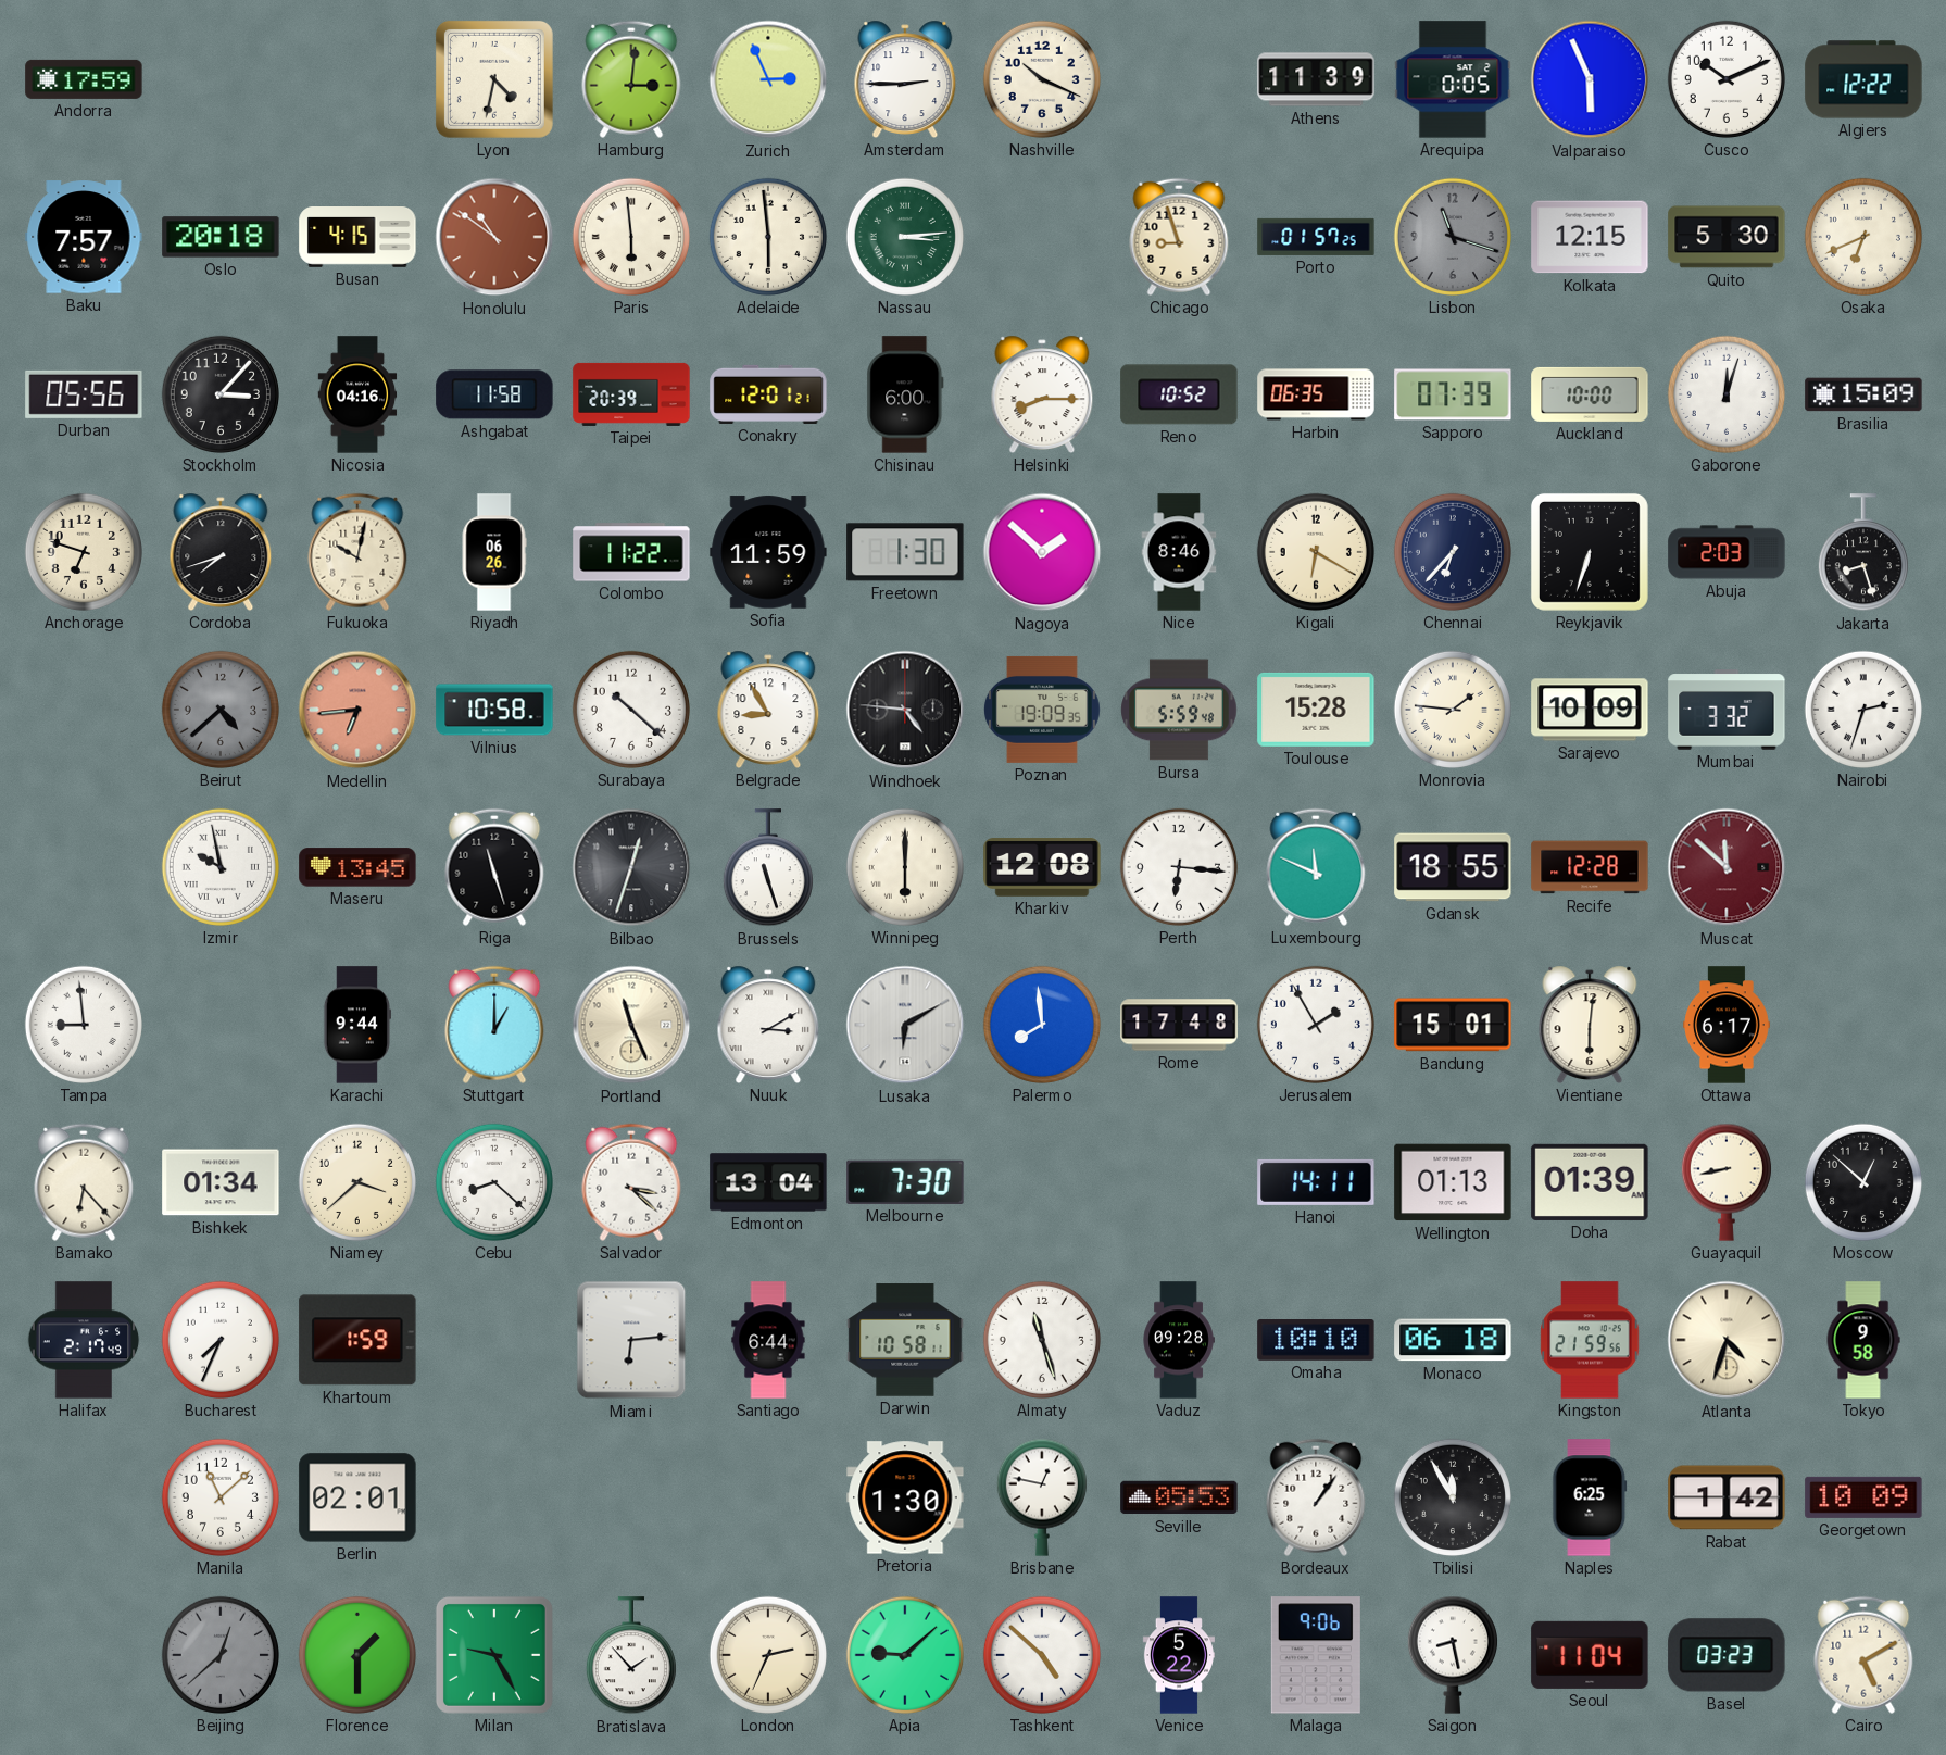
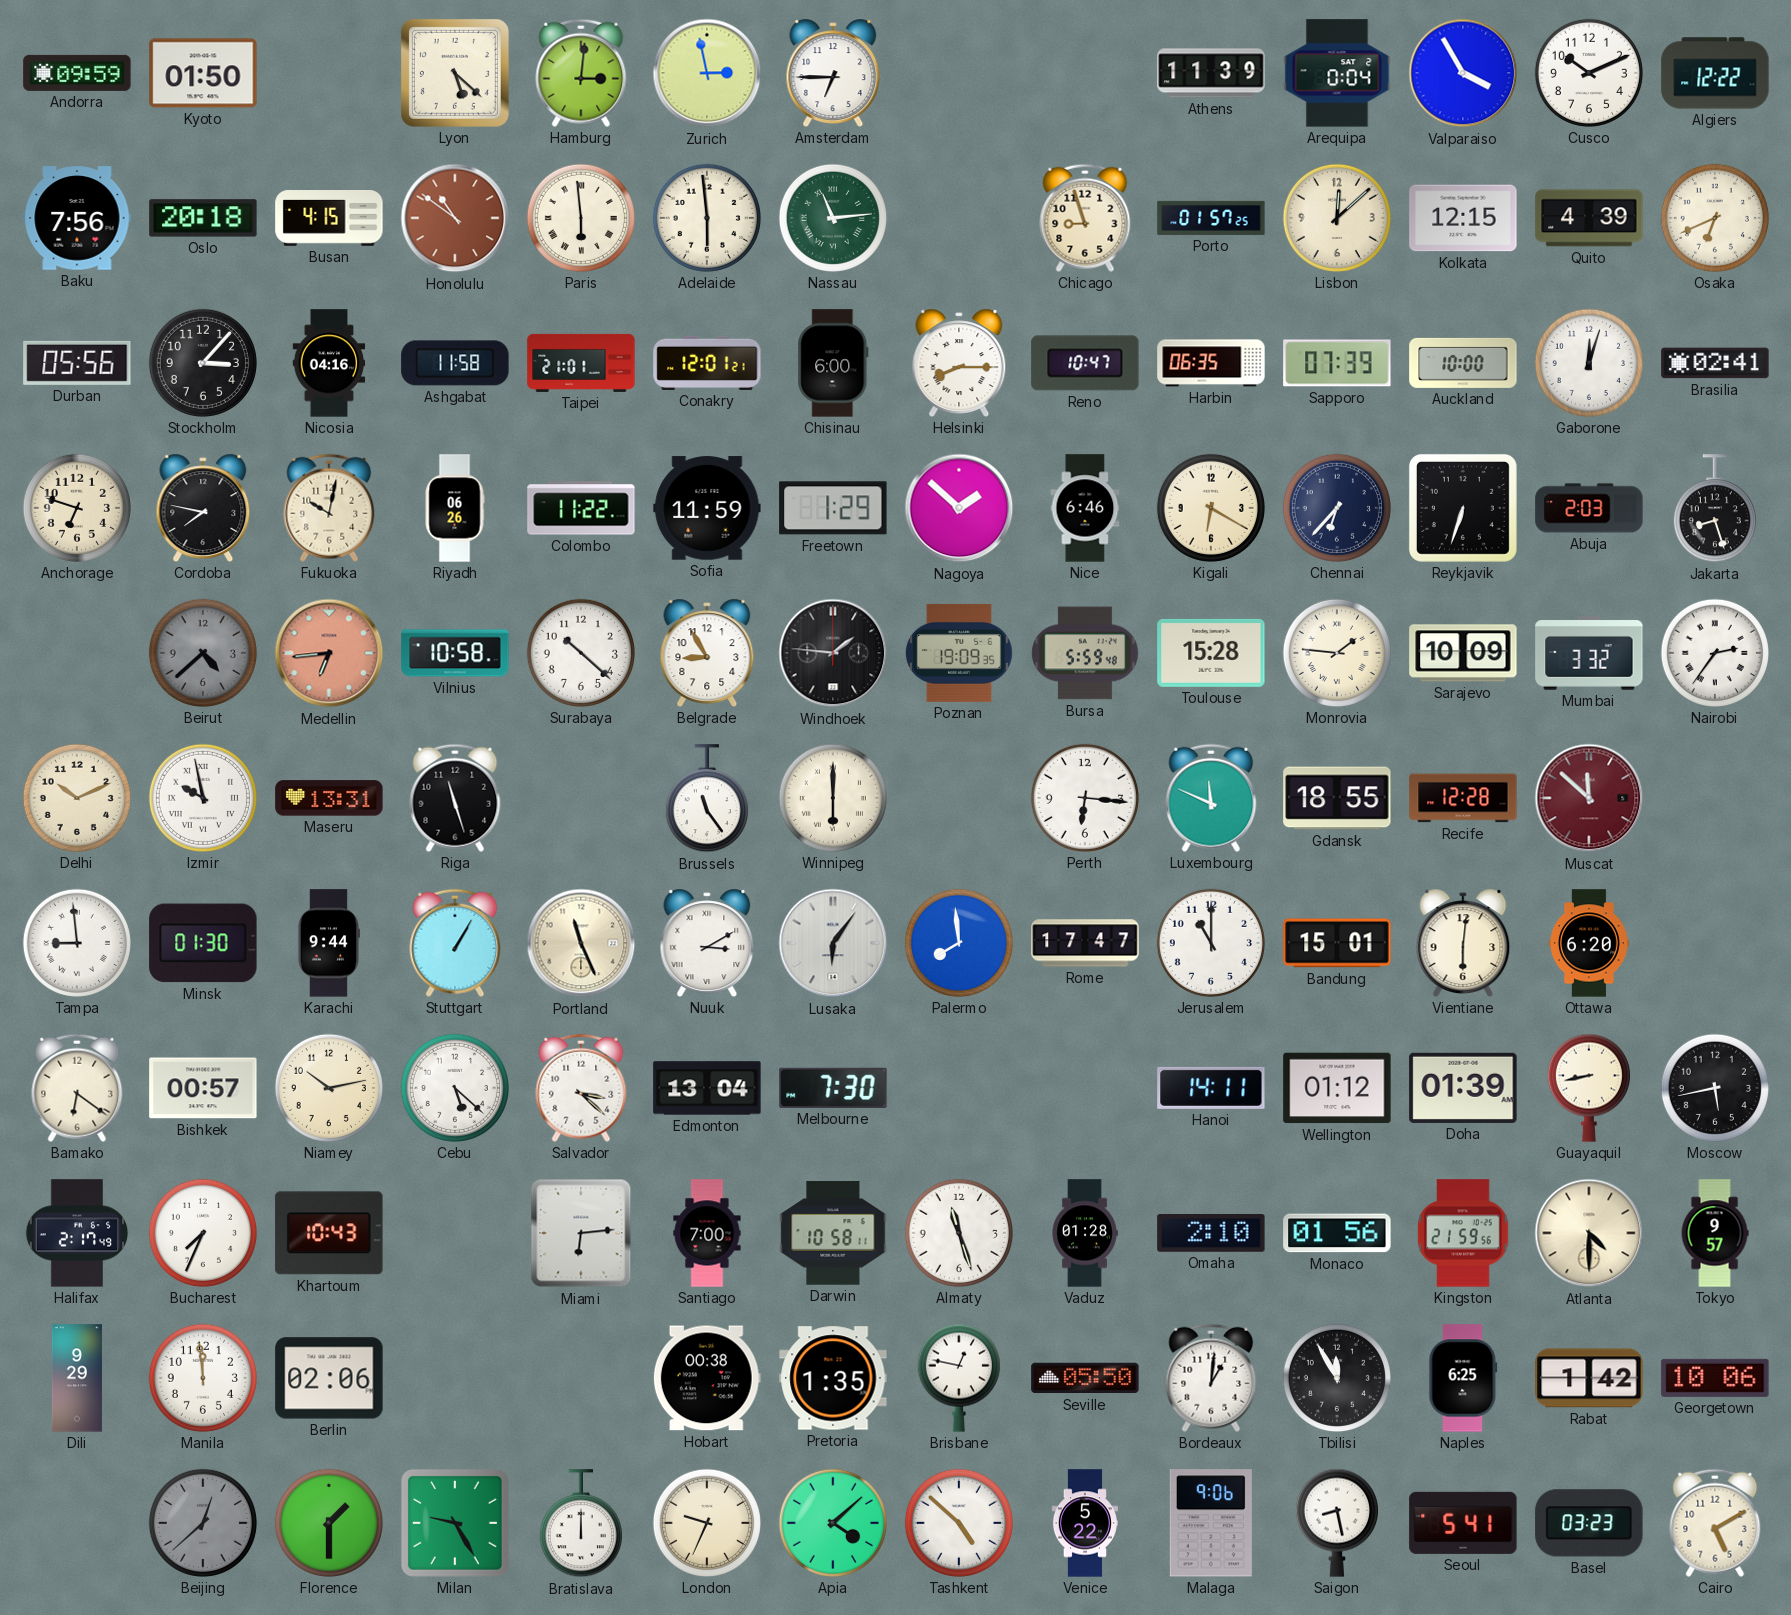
Andorra: 17:59 -> 09:59 (77, 73)
Kyoto: none -> 01:50 (203, 73)
Lyon: 4:32 -> 5:22 (455, 73)
Zurich: 2:56 -> 2:58 (707, 73)
Amsterdam: 2:45 -> 6:45 (833, 73)
Nashville: 10:19 -> none (1042, 79)
Arequipa: 0:05 -> 0:04 (1337, 73)
Valparaiso: 5:56 -> 3:55 (1463, 73)
Baku: 7:57 -> 7:56 (77, 218)
Nassau: 3:14 -> 11:14 (833, 218)
Lisbon: 11:18 -> 12:08 (1337, 218)
Lisbon dial: grey -> cream (1337, 218)
Quito: 5:30 -> 4:39 (1589, 218)
Taipei: 20:39 -> 21:01 (581, 363)
Reno: 10:52 -> 10:47 (1085, 363)
Brasilia: 15:09 -> 02:41 (1715, 363)
Cordoba: 7:42 -> 7:47 (203, 508)
Freetown: 1:30 -> 1:29 (833, 508)
Nice: 8:46 -> 6:46 (1085, 508)
Windhoek: 4:46 -> 1:46 (833, 653)
Nairobi: 2:33 -> 2:36 (1715, 653)
Delhi: none -> 10:11 (77, 798)
Maseru: 13:45 -> 13:31 (329, 798)
Bilbao: 12:33 -> none (631, 867)
Brussels: 11:27 -> 11:24 (707, 799)
Kharkiv: 12:08 -> none (1042, 867)
Minsk: none -> 01:30 (203, 943)
Stuttgart: 1:00 -> 1:05 (455, 943)
Lusaka: 6:10 -> 6:06 (833, 943)
Rome: 17:48 -> 17:47 (1085, 943)
Jerusalem: 1:55 -> 11:00 (1211, 943)
Ottawa: 6:17 -> 6:20 (1590, 943)
Bamako: 6:23 -> 6:21 (77, 1088)
Bishkek: 01:34 -> 00:57 (203, 1088)
Niamey: 3:38 -> 10:13 (329, 1088)
Cebu: 8:22 -> 5:22 (455, 1088)
Wellington: 01:13 -> 01:12 (1337, 1088)
Moscow: 12:52 -> 5:43 (1715, 1088)
Khartoum: 1:59 -> 10:43 (329, 1233)
Santiago: 6:44 -> 7:00 (707, 1233)
Vaduz: 09:28 -> 01:28 (1085, 1233)
Omaha: 10:10 -> 2:10 (1211, 1234)
Monaco: 06:18 -> 01:56 (1337, 1233)
Atlanta: 4:33 -> 4:30 (1589, 1233)
Tokyo: 9:58 -> 9:57 (1715, 1233)
Dili: none -> 9:29 (77, 1378)
Manila: 11:08 -> 11:59 (203, 1378)
Berlin: 02:01 -> 02:06 (329, 1378)
Hobart: none -> 00:38 (707, 1378)
Pretoria: 1:30 -> 1:35 (833, 1378)
Seville: 05:53 -> 05:50 (1085, 1378)
Bordeaux: 1:06 -> 1:01 (1211, 1378)
Georgetown: 10:09 -> 10:06 (1715, 1378)
Bratislava: 1:53 -> 12:00 (581, 1524)
London: 2:34 -> 9:34 (707, 1523)
Apia: 9:08 -> 4:08 (833, 1523)
Seoul: 11:04 -> 5:41 (1463, 1523)
